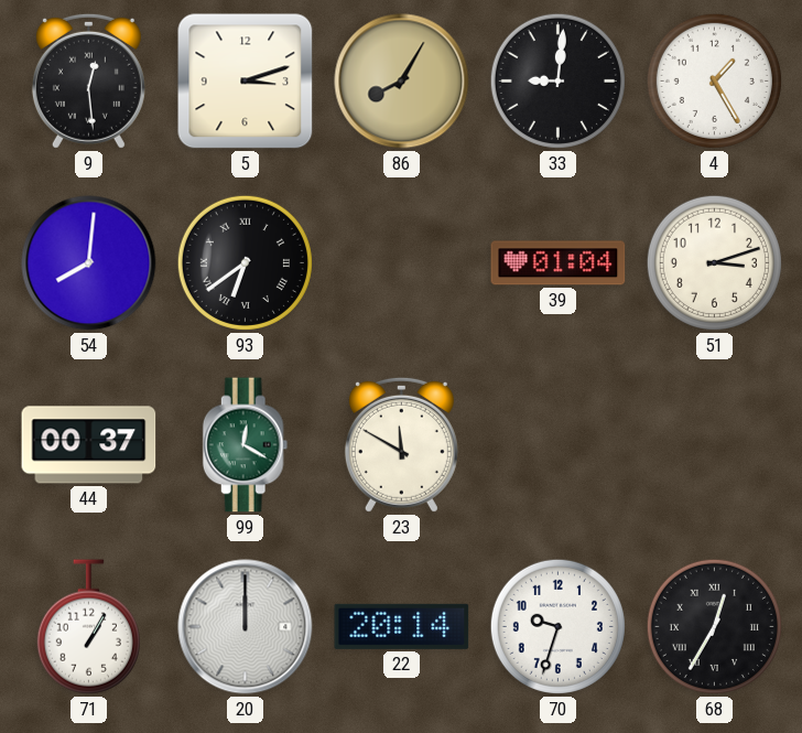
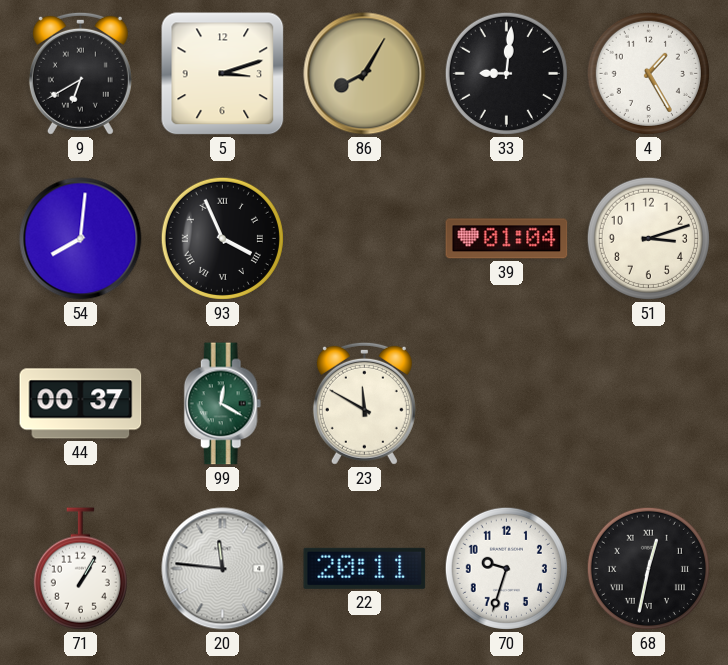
9: 12:29 -> 6:40 (80, 73)
93: 6:39 -> 3:56 (222, 238)
20: 12:00 -> 11:46 (223, 569)
22: 20:14 -> 20:11 (365, 568)
68: 12:35 -> 12:32 (648, 568)
